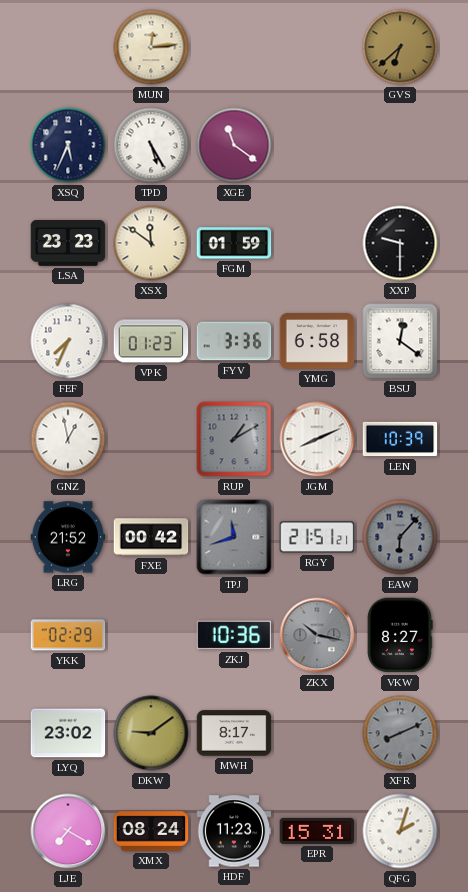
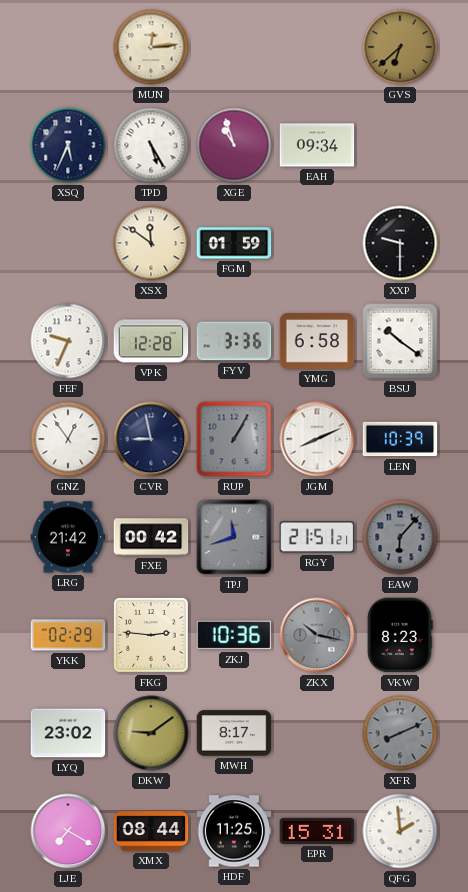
XGE: 11:21 -> 10:57 (234, 145)
EAH: none -> 09:34 (317, 145)
LSA: 23:23 -> none (68, 244)
FEF: 7:34 -> 9:34 (68, 341)
VPK: 01:23 -> 12:28 (151, 341)
BSU: 12:21 -> 10:21 (400, 341)
GNZ: 12:58 -> 12:54 (68, 439)
CVR: none -> 8:58 (151, 439)
RUP: 1:10 -> 1:05 (234, 439)
LRG: 21:52 -> 21:42 (68, 537)
FKG: none -> 2:46 (151, 635)
VKW: 8:27 -> 8:23 (400, 635)
XMX: 08:24 -> 08:44 (151, 831)
HDF: 11:23 -> 11:25 (234, 831)
QFG: 2:03 -> 1:59 (400, 831)
